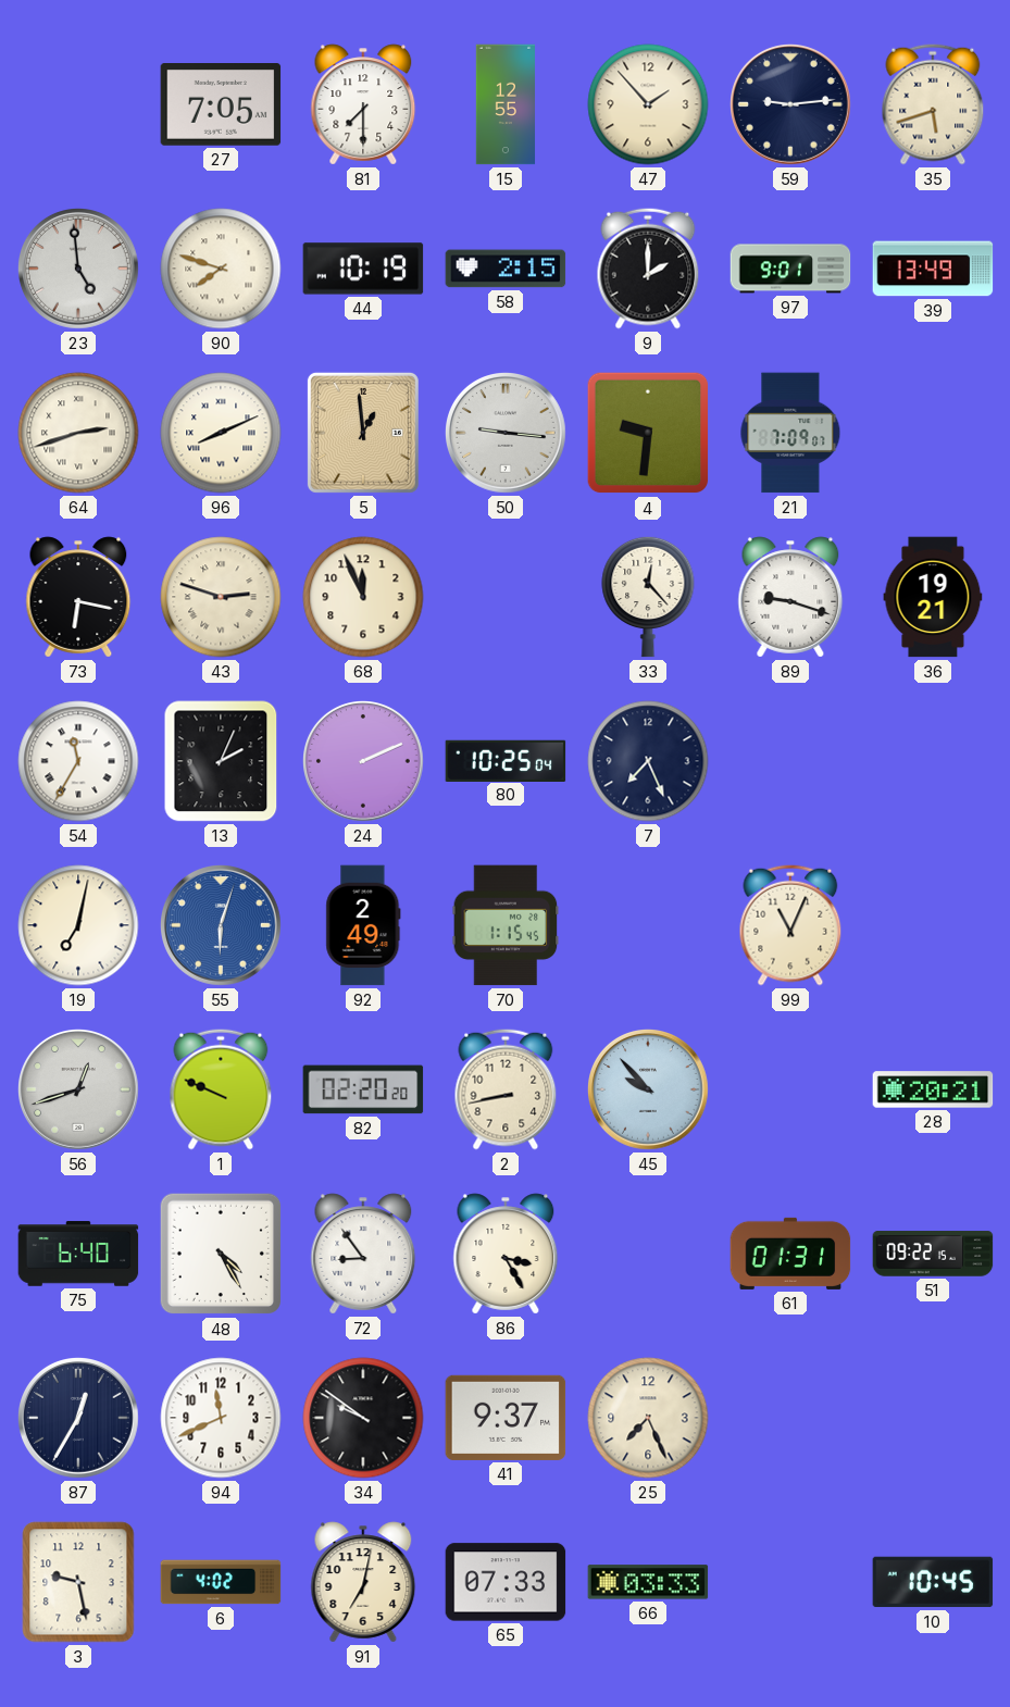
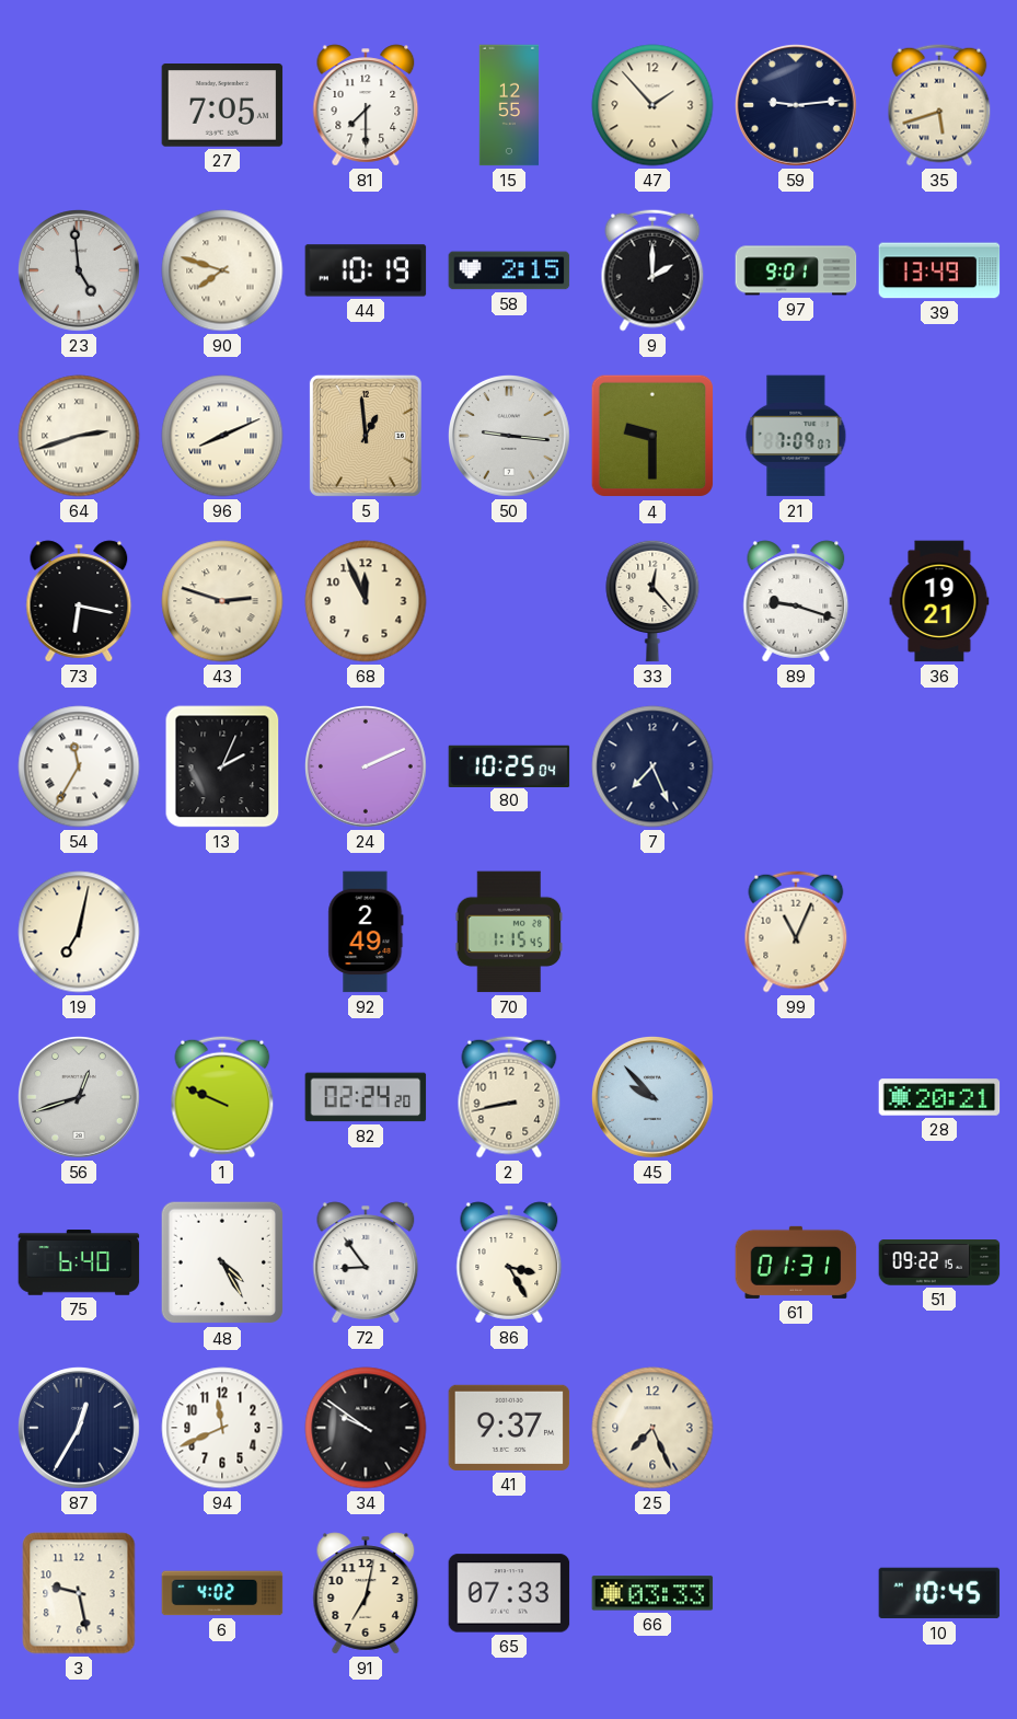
4: 9:31 -> 9:30 (652, 436)
55: 6:03 -> none (222, 926)
82: 02:20 -> 02:24 (366, 1097)
